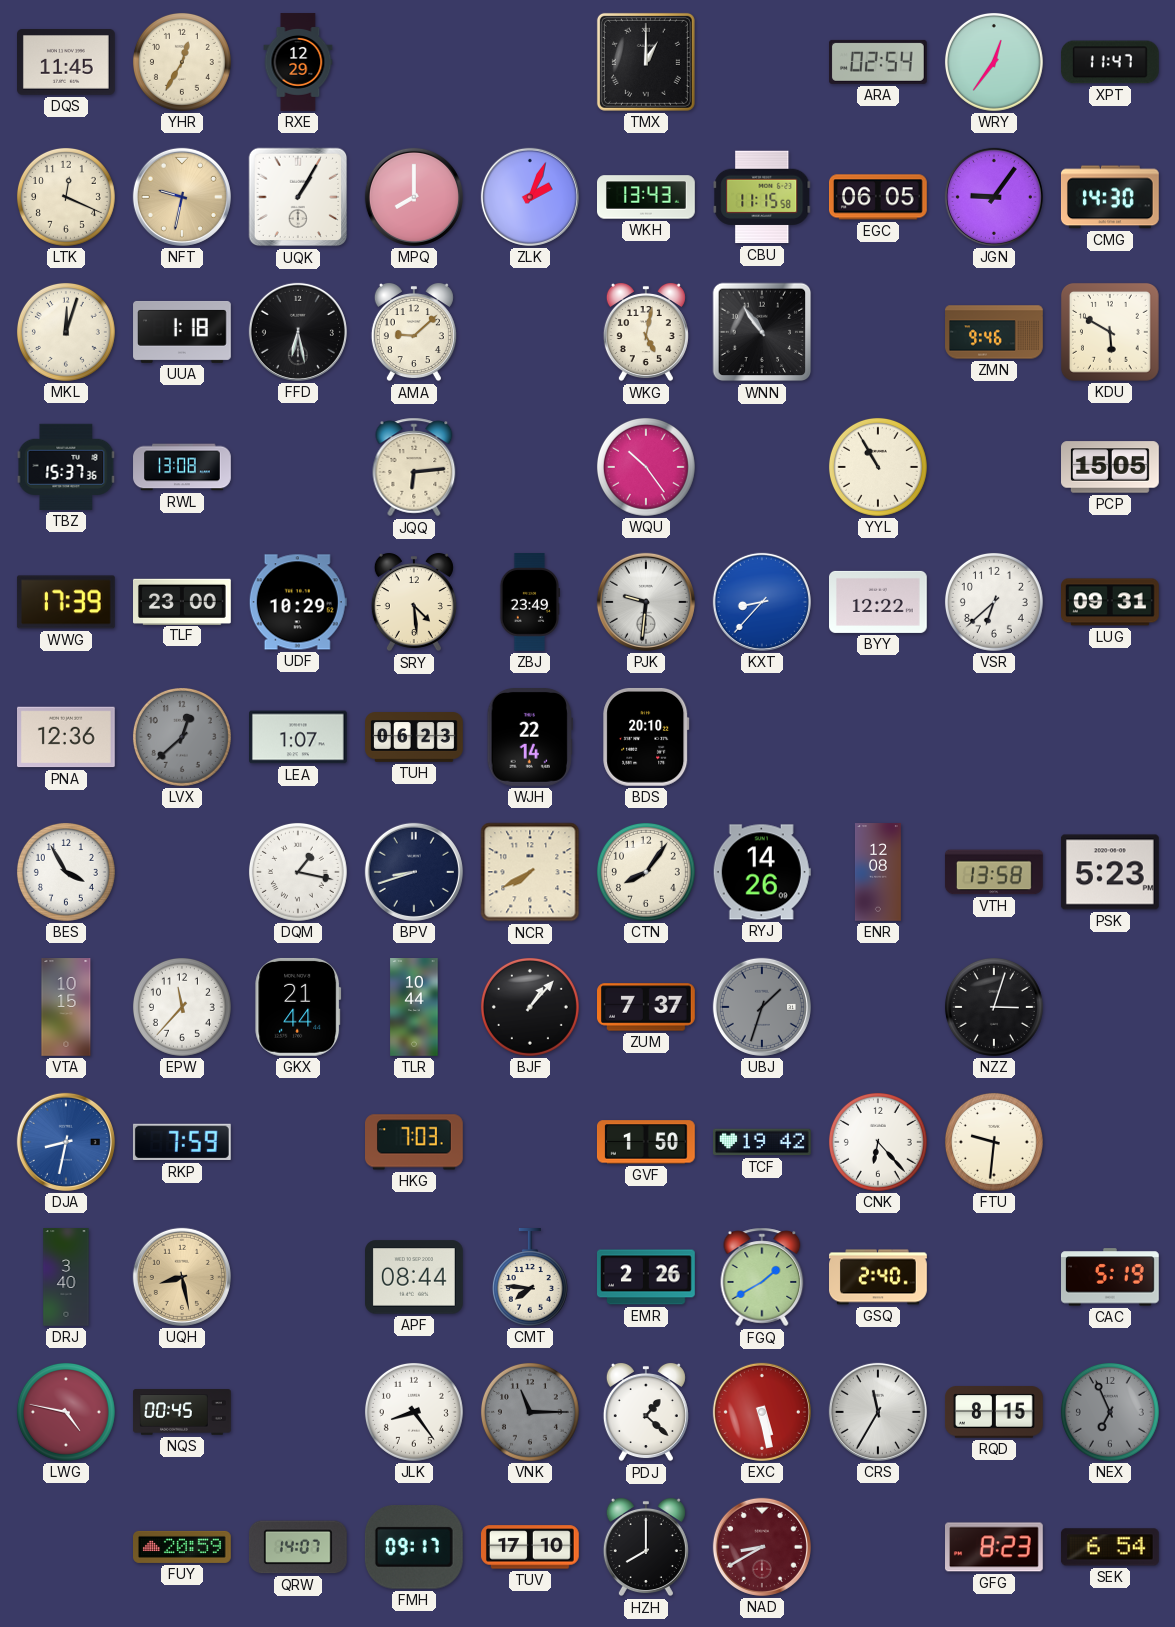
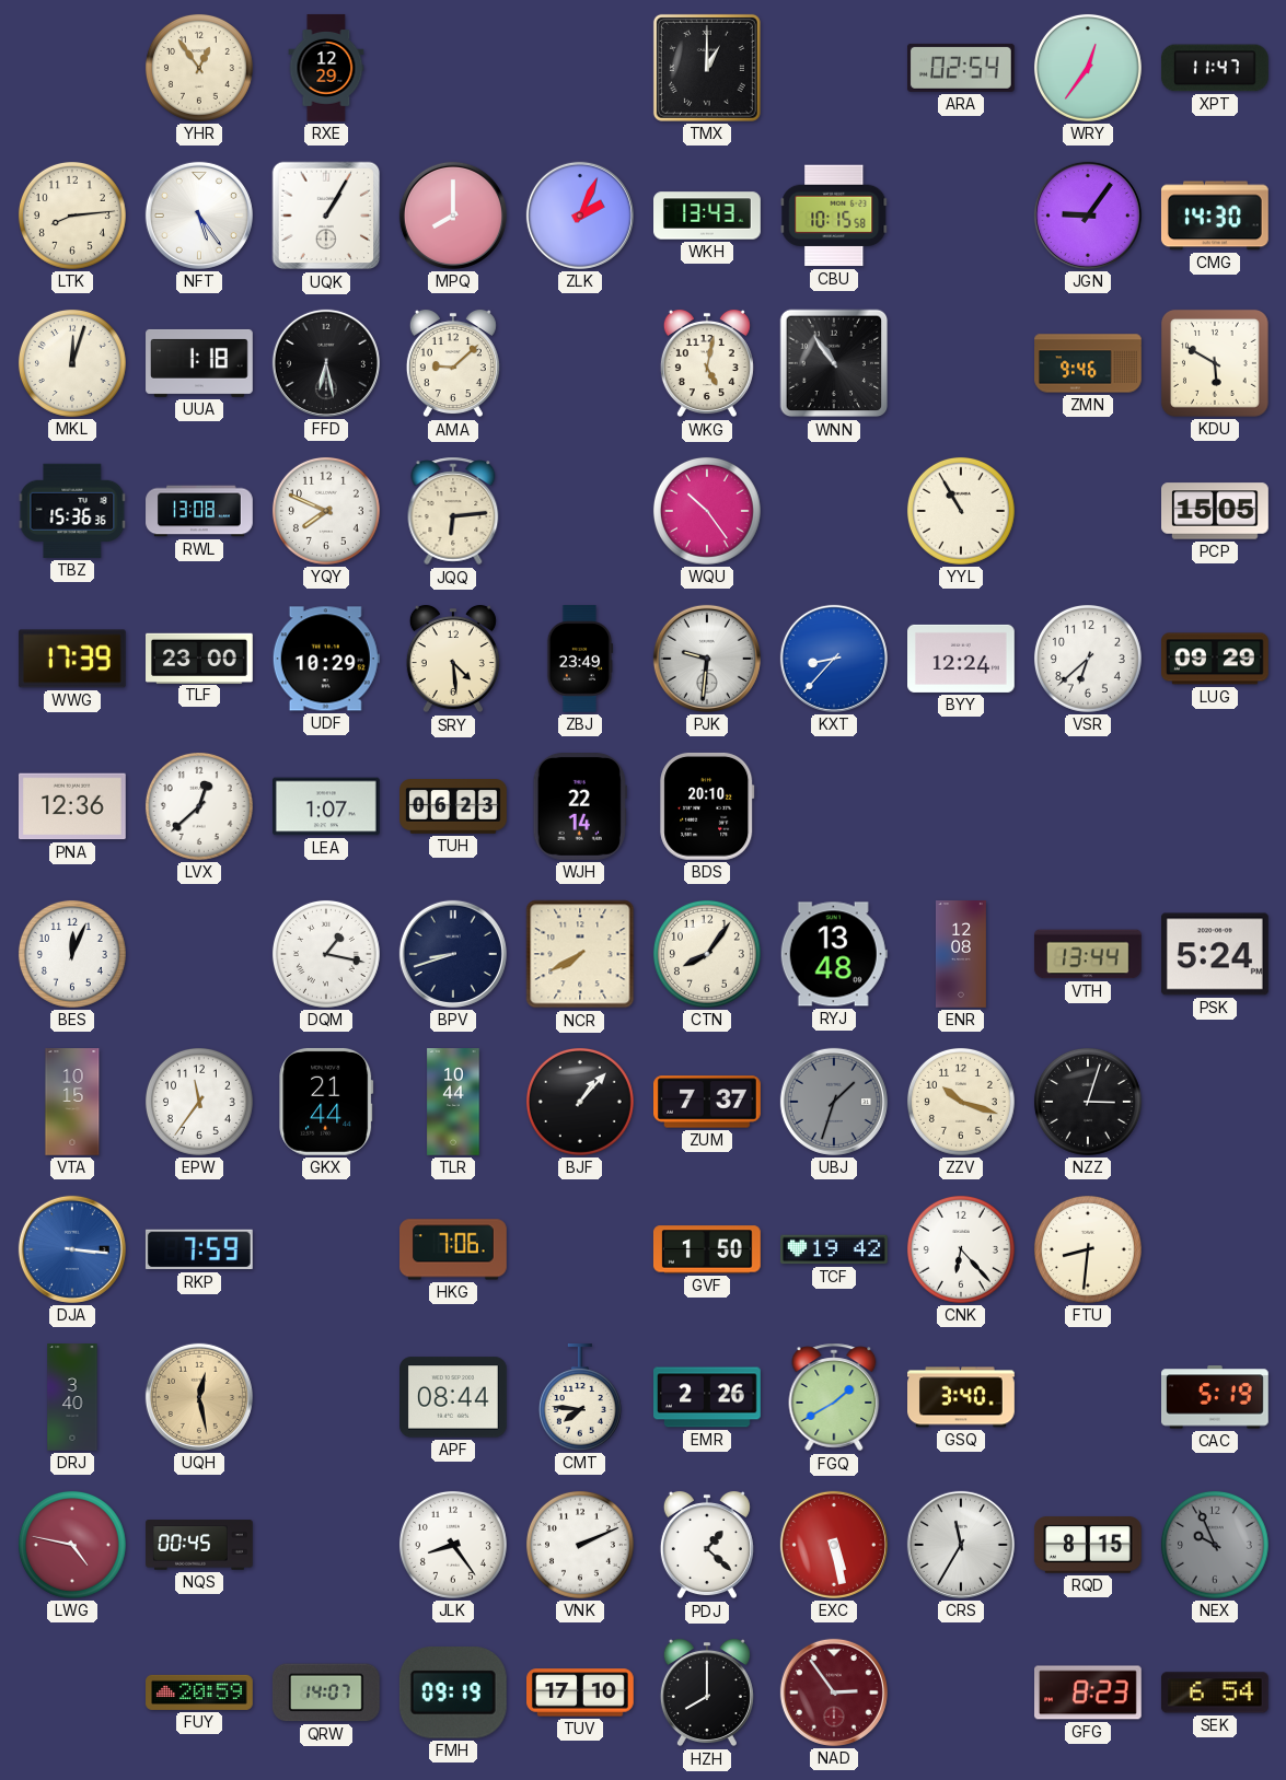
DQS: 11:45 -> none (67, 62)
YHR: 12:35 -> 12:54 (199, 68)
LTK: 12:19 -> 8:14 (72, 216)
NFT: 9:32 -> 5:24 (199, 216)
NFT dial: champagne -> white (199, 216)
CBU: 11:15 -> 10:15 (834, 216)
EGC: 06:05 -> none (879, 197)
TBZ: 15:37 -> 15:36 (72, 511)
YQY: none -> 7:49 (326, 511)
BYY: 12:22 -> 12:24 (962, 659)
LUG: 09:31 -> 09:29 (1216, 659)
LVX dial: grey -> white (199, 806)
BES: 3:55 -> 12:04 (72, 954)
RYJ: 14:26 -> 13:48 (834, 954)
VTH: 13:58 -> 13:44 (1088, 954)
PSK: 5:23 -> 5:24 (1215, 954)
EPW: 11:37 -> 11:36 (199, 1102)
ZZV: none -> 10:18 (961, 1102)
DJA: 8:32 -> 3:16 (72, 1249)
HKG: 7:03 -> 7:06 (454, 1249)
FTU: 9:31 -> 8:31 (1088, 1249)
UQH: 8:28 -> 12:28 (199, 1397)
GSQ: 2:40 -> 3:40 (962, 1397)
VNK: 11:15 -> 2:11 (580, 1545)
VNK dial: grey -> white (580, 1545)
NEX: 6:56 -> 9:56 (1215, 1545)
FMH: 09:17 -> 09:19 (453, 1694)
NAD: 8:40 -> 2:54 (834, 1692)
